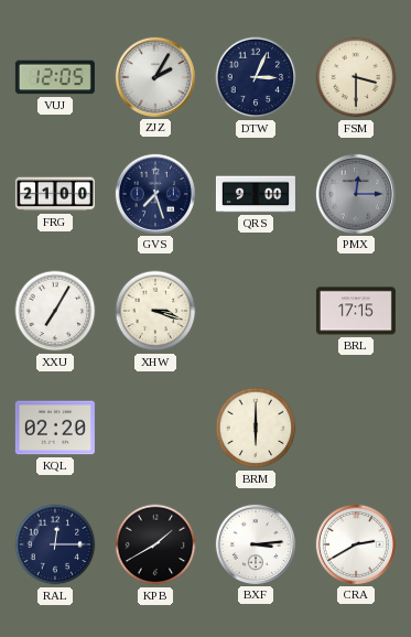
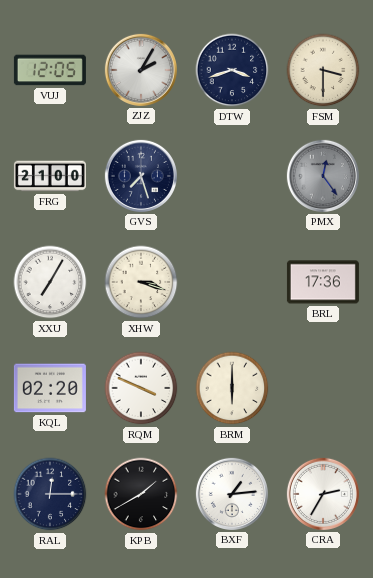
DTW: 3:04 -> 3:42 (232, 70)
QRS: 9:00 -> none (256, 194)
PMX: 12:15 -> 12:24 (323, 176)
BRL: 17:15 -> 17:36 (323, 282)
RQM: none -> 3:49 (141, 388)
BXF: 3:14 -> 1:14 (232, 494)
CRA: 2:40 -> 2:35 (323, 494)
